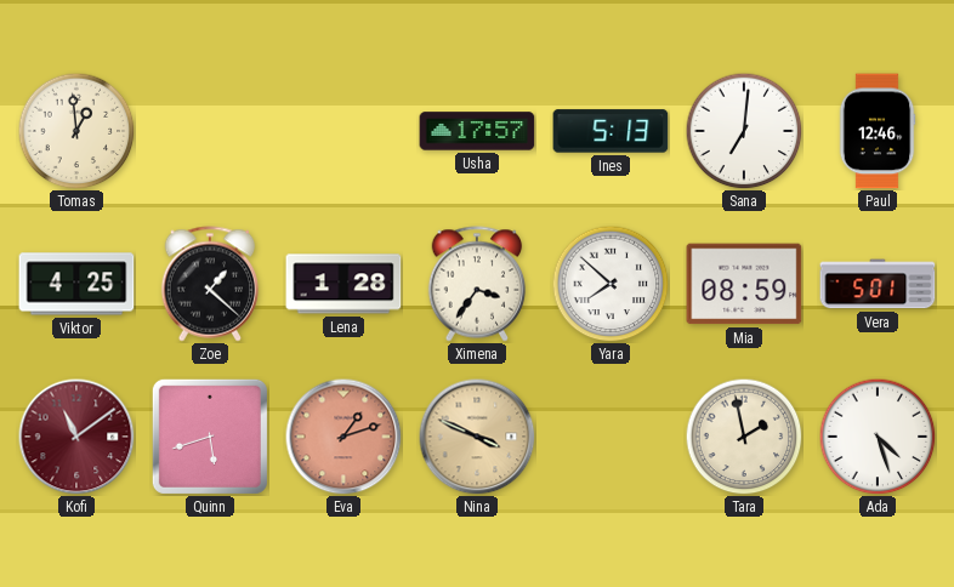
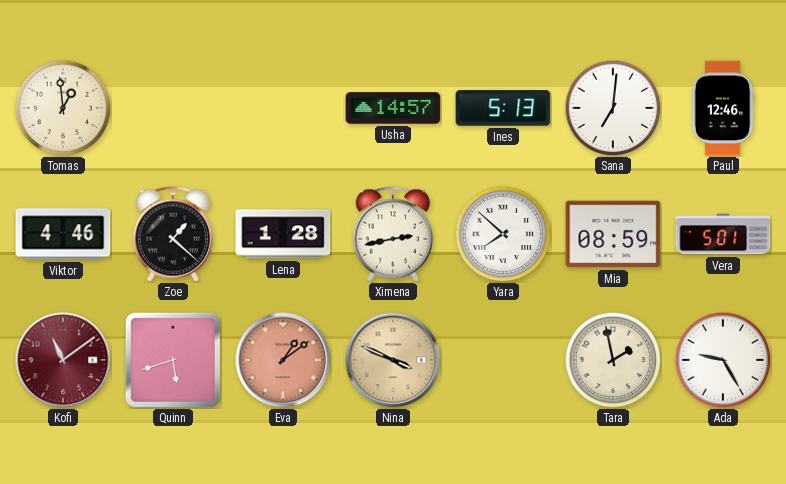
Usha: 17:57 -> 14:57 (393, 108)
Viktor: 4:25 -> 4:46 (63, 234)
Ximena: 3:36 -> 2:43 (393, 234)
Eva: 1:12 -> 1:09 (283, 360)
Ada: 4:27 -> 9:25 (723, 360)
